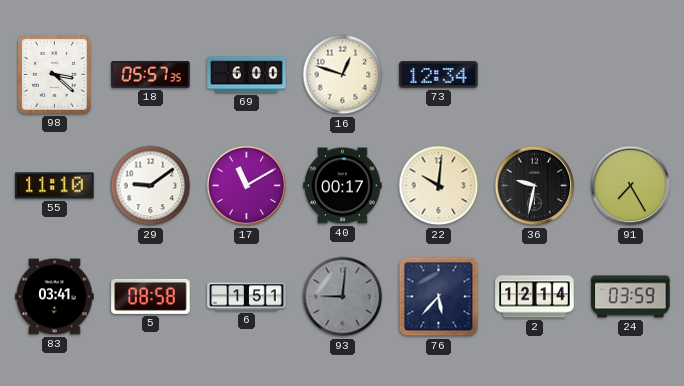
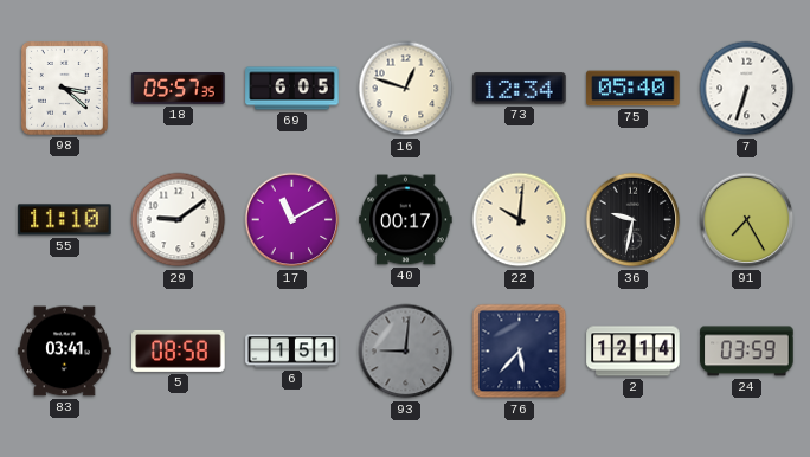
69: 6:00 -> 6:05 (292, 89)
75: none -> 05:40 (634, 89)
7: none -> 6:33 (747, 89)
